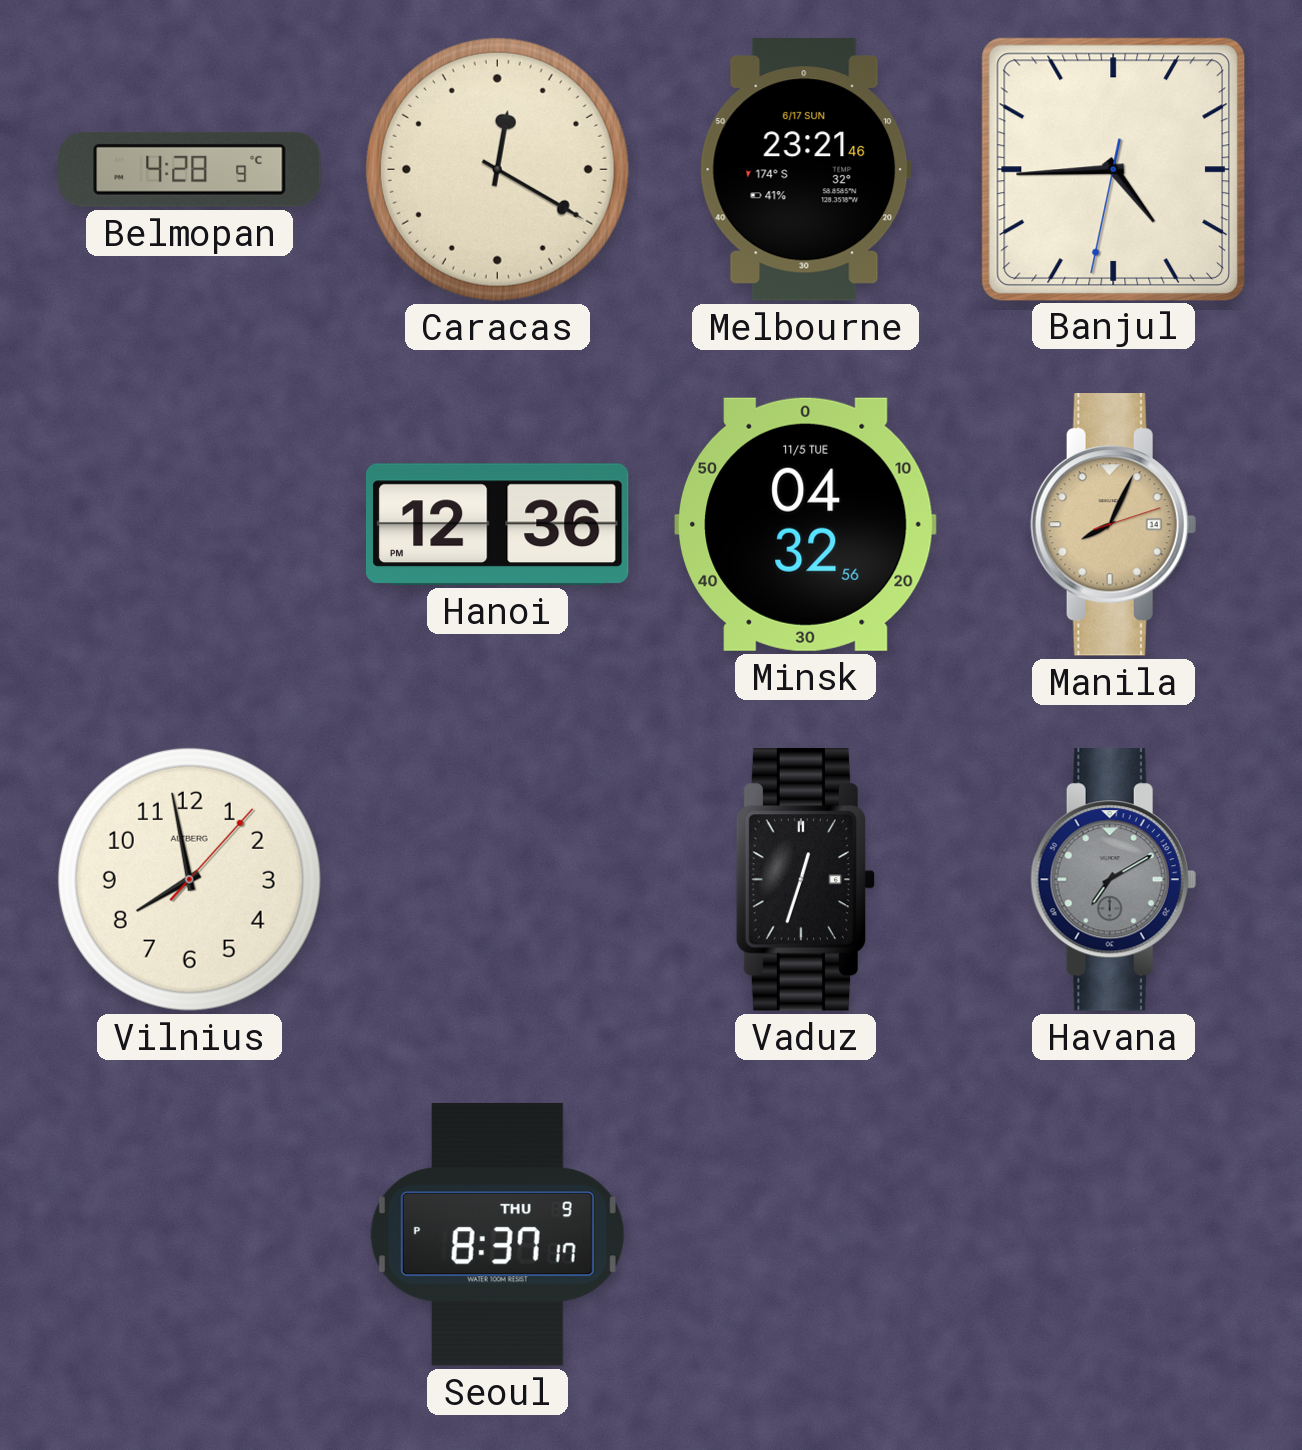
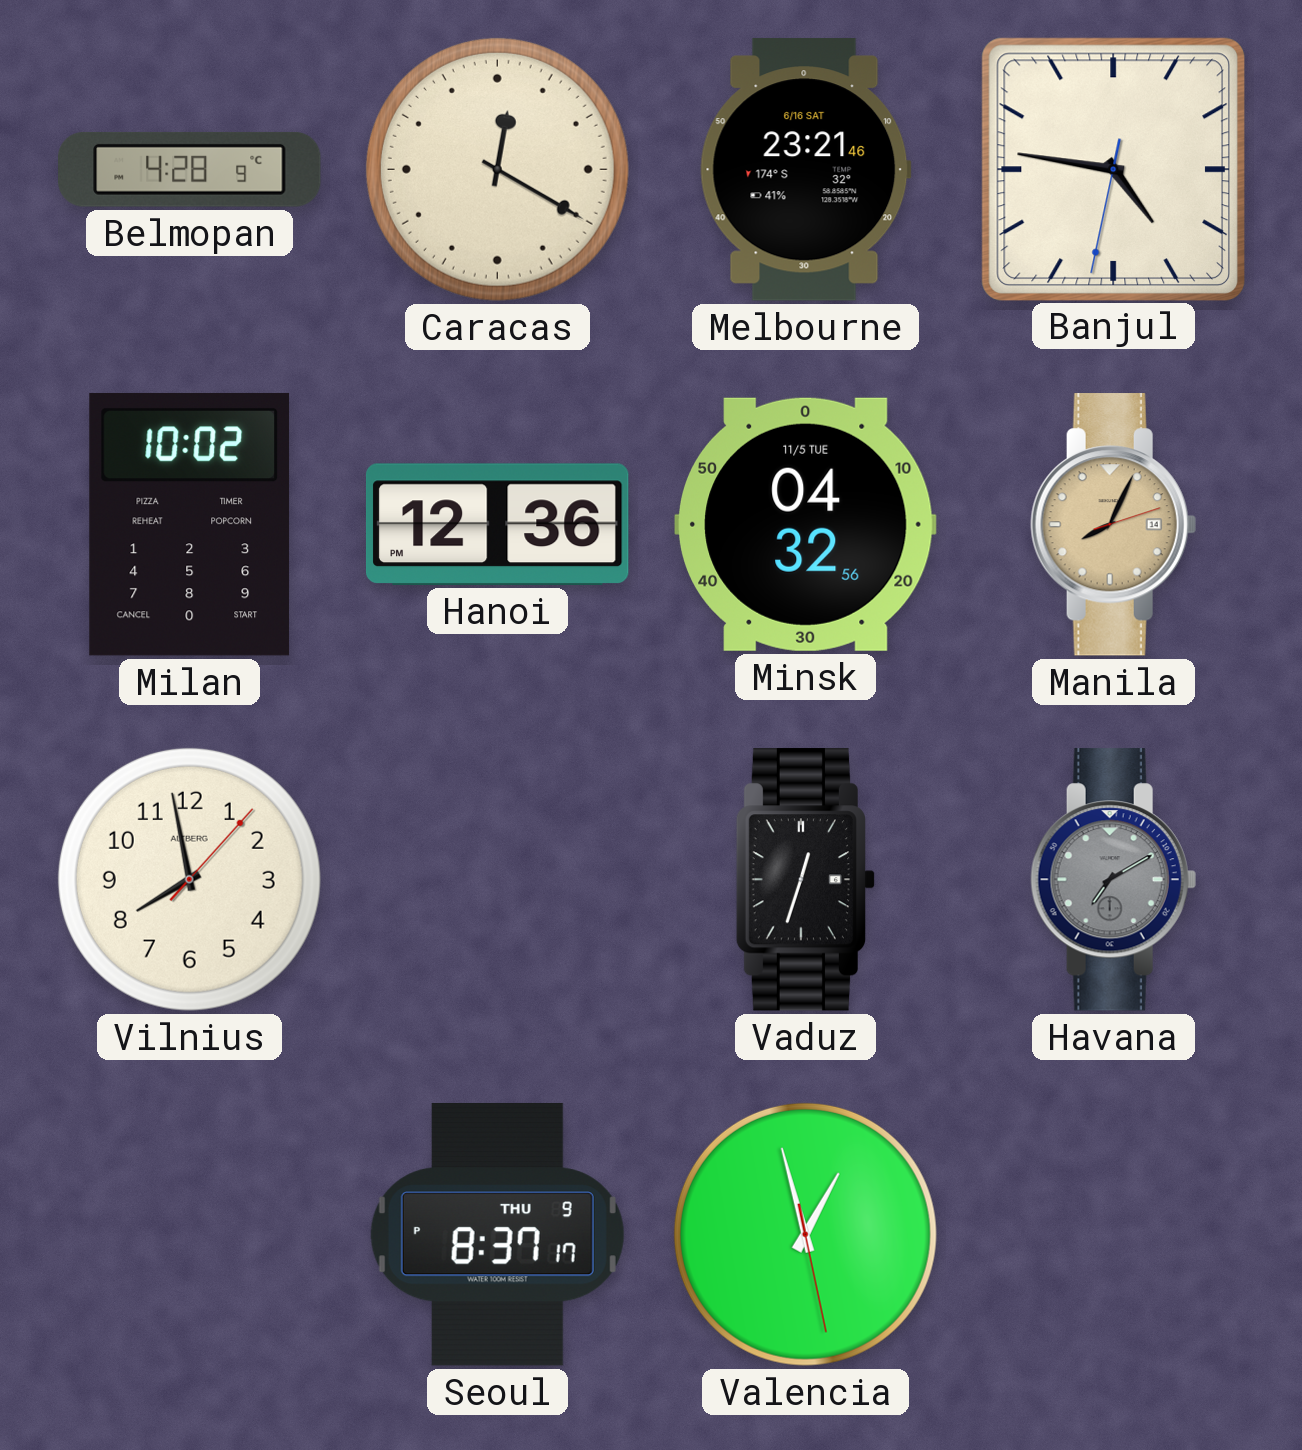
Melbourne date: 6/17 SUN -> 6/16 SAT (805, 170)
Banjul: 4:44 -> 4:46 (1113, 169)
Milan: none -> 10:02 (190, 524)
Valencia: none -> 12:57 (805, 1234)
